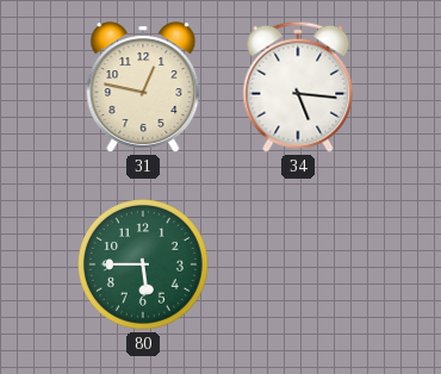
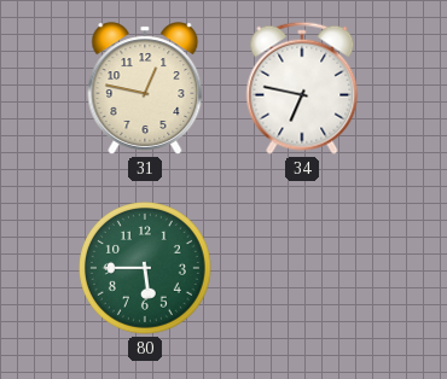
34: 5:16 -> 6:47 (302, 88)
